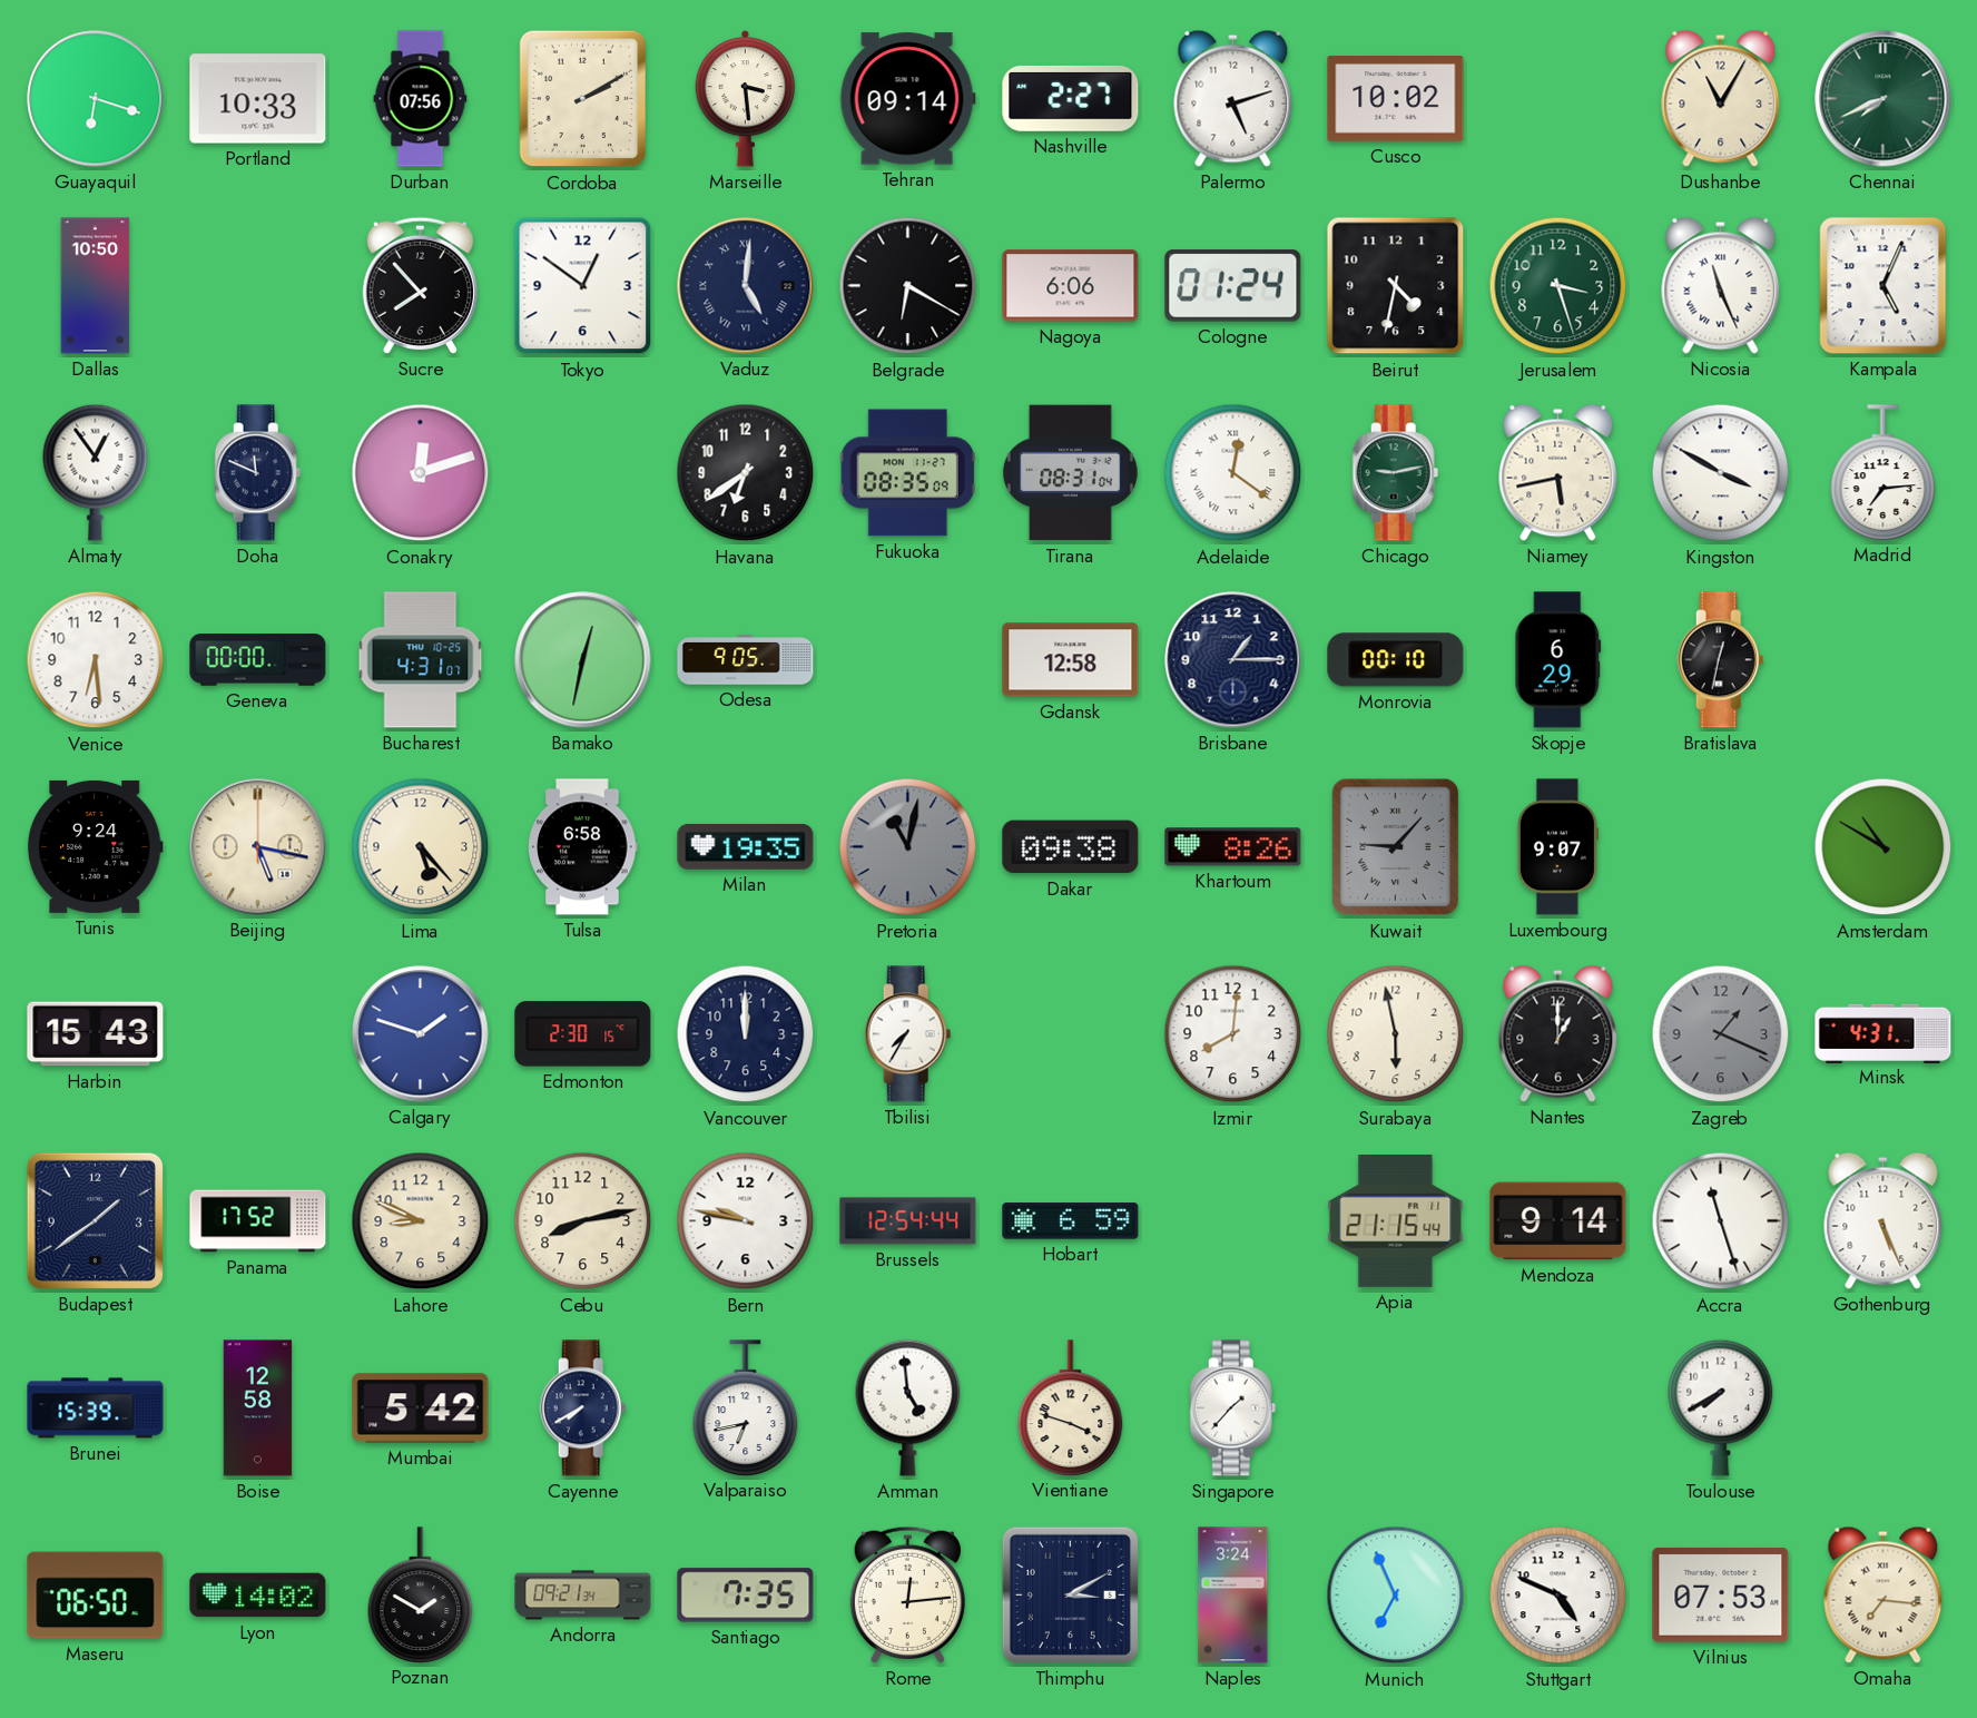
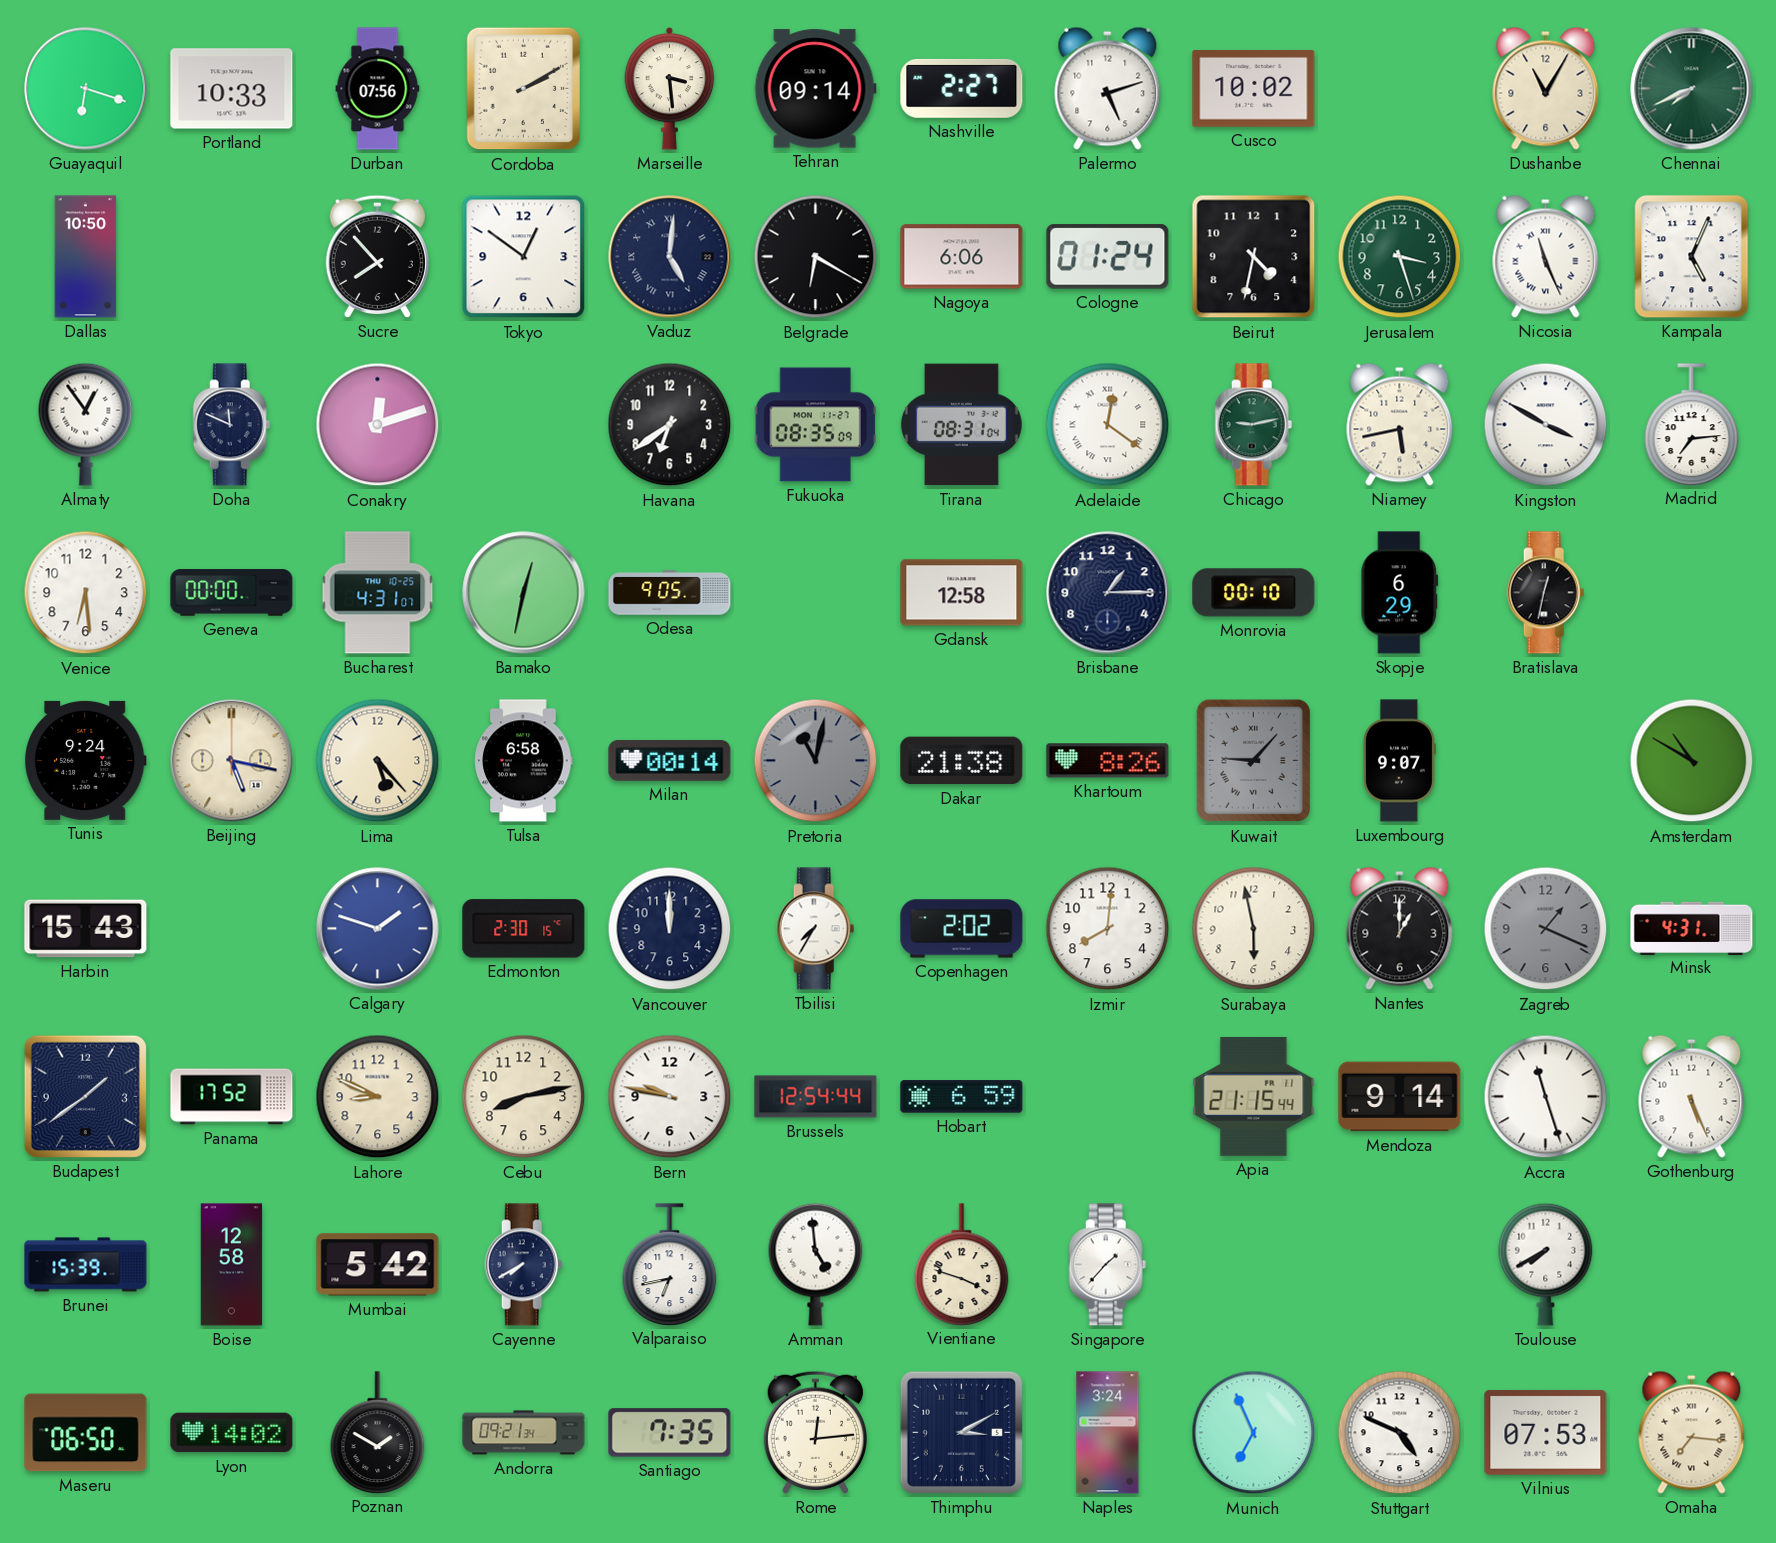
Milan: 19:35 -> 00:14 (670, 760)
Dakar: 09:38 -> 21:38 (962, 761)
Copenhagen: none -> 2:02 (962, 929)
